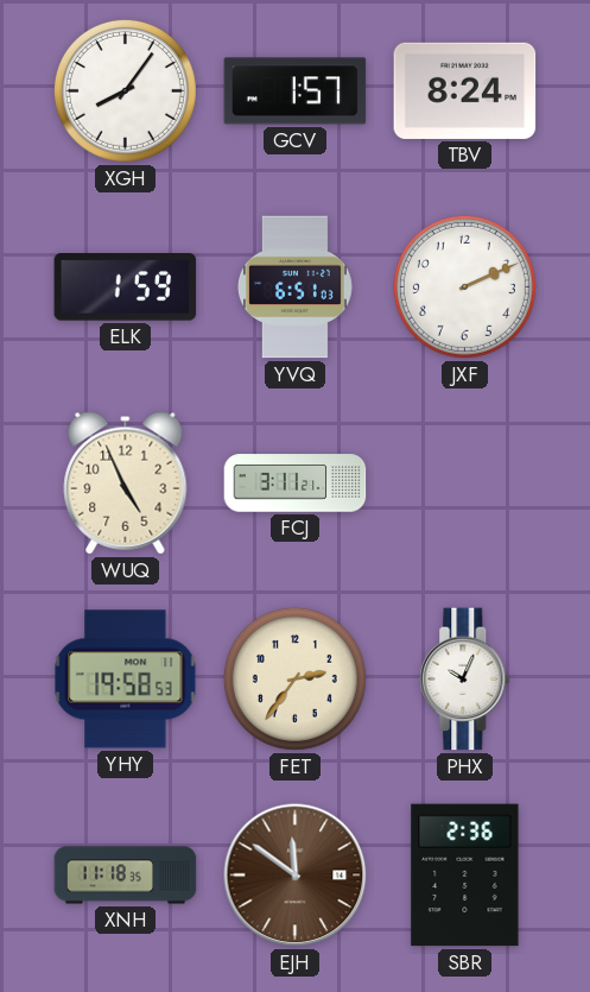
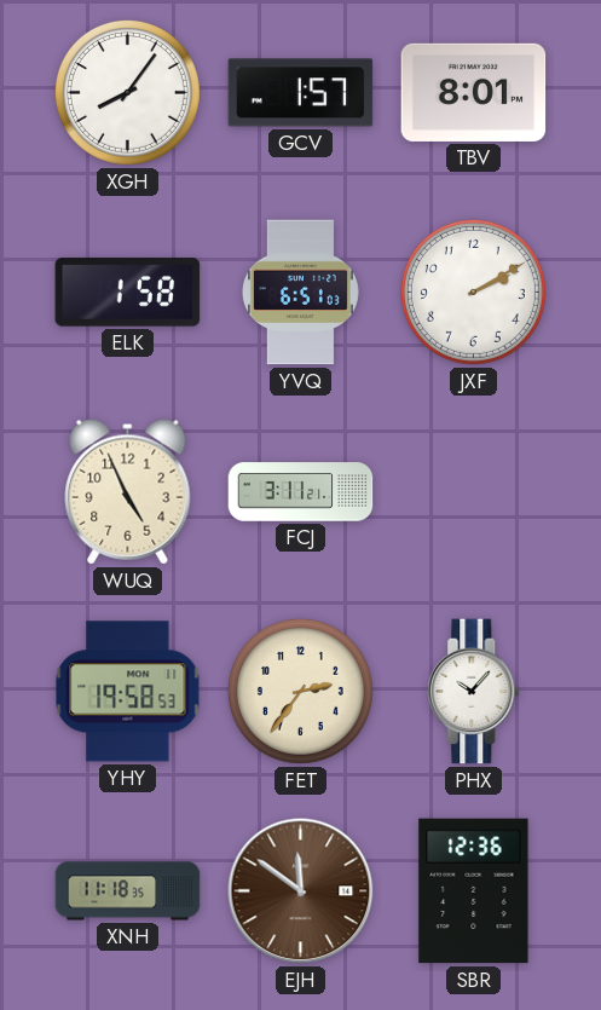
TBV: 8:24 -> 8:01 (474, 92)
ELK: 1:59 -> 1:58 (128, 293)
JXF: 2:11 -> 2:10 (473, 292)
PHX: 10:04 -> 10:07 (474, 692)
SBR: 2:36 -> 12:36 (474, 891)
